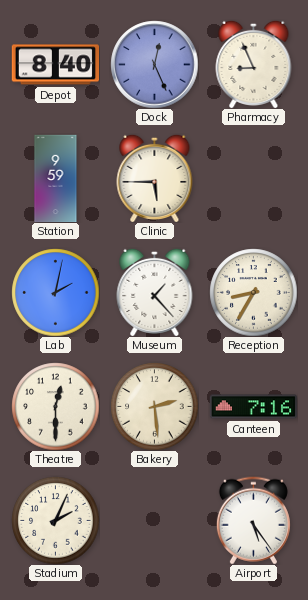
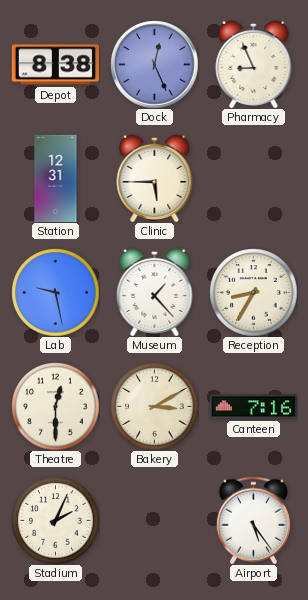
Depot: 8:40 -> 8:38 (55, 65)
Station: 9:59 -> 12:31 (56, 178)
Lab: 2:02 -> 9:28 (55, 292)
Bakery: 2:29 -> 3:10 (154, 406)
